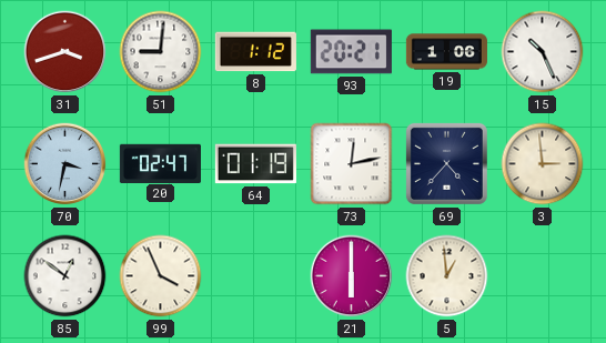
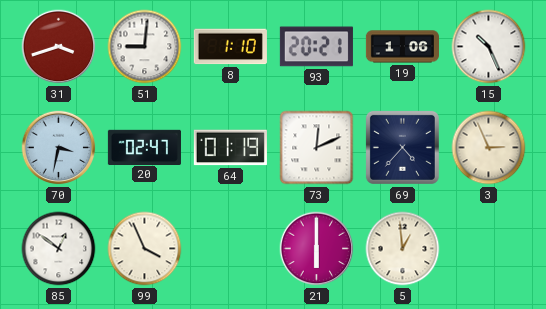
8: 1:12 -> 1:10 (230, 47)
73: 12:13 -> 12:11 (317, 148)
3: 2:59 -> 2:56 (489, 148)
